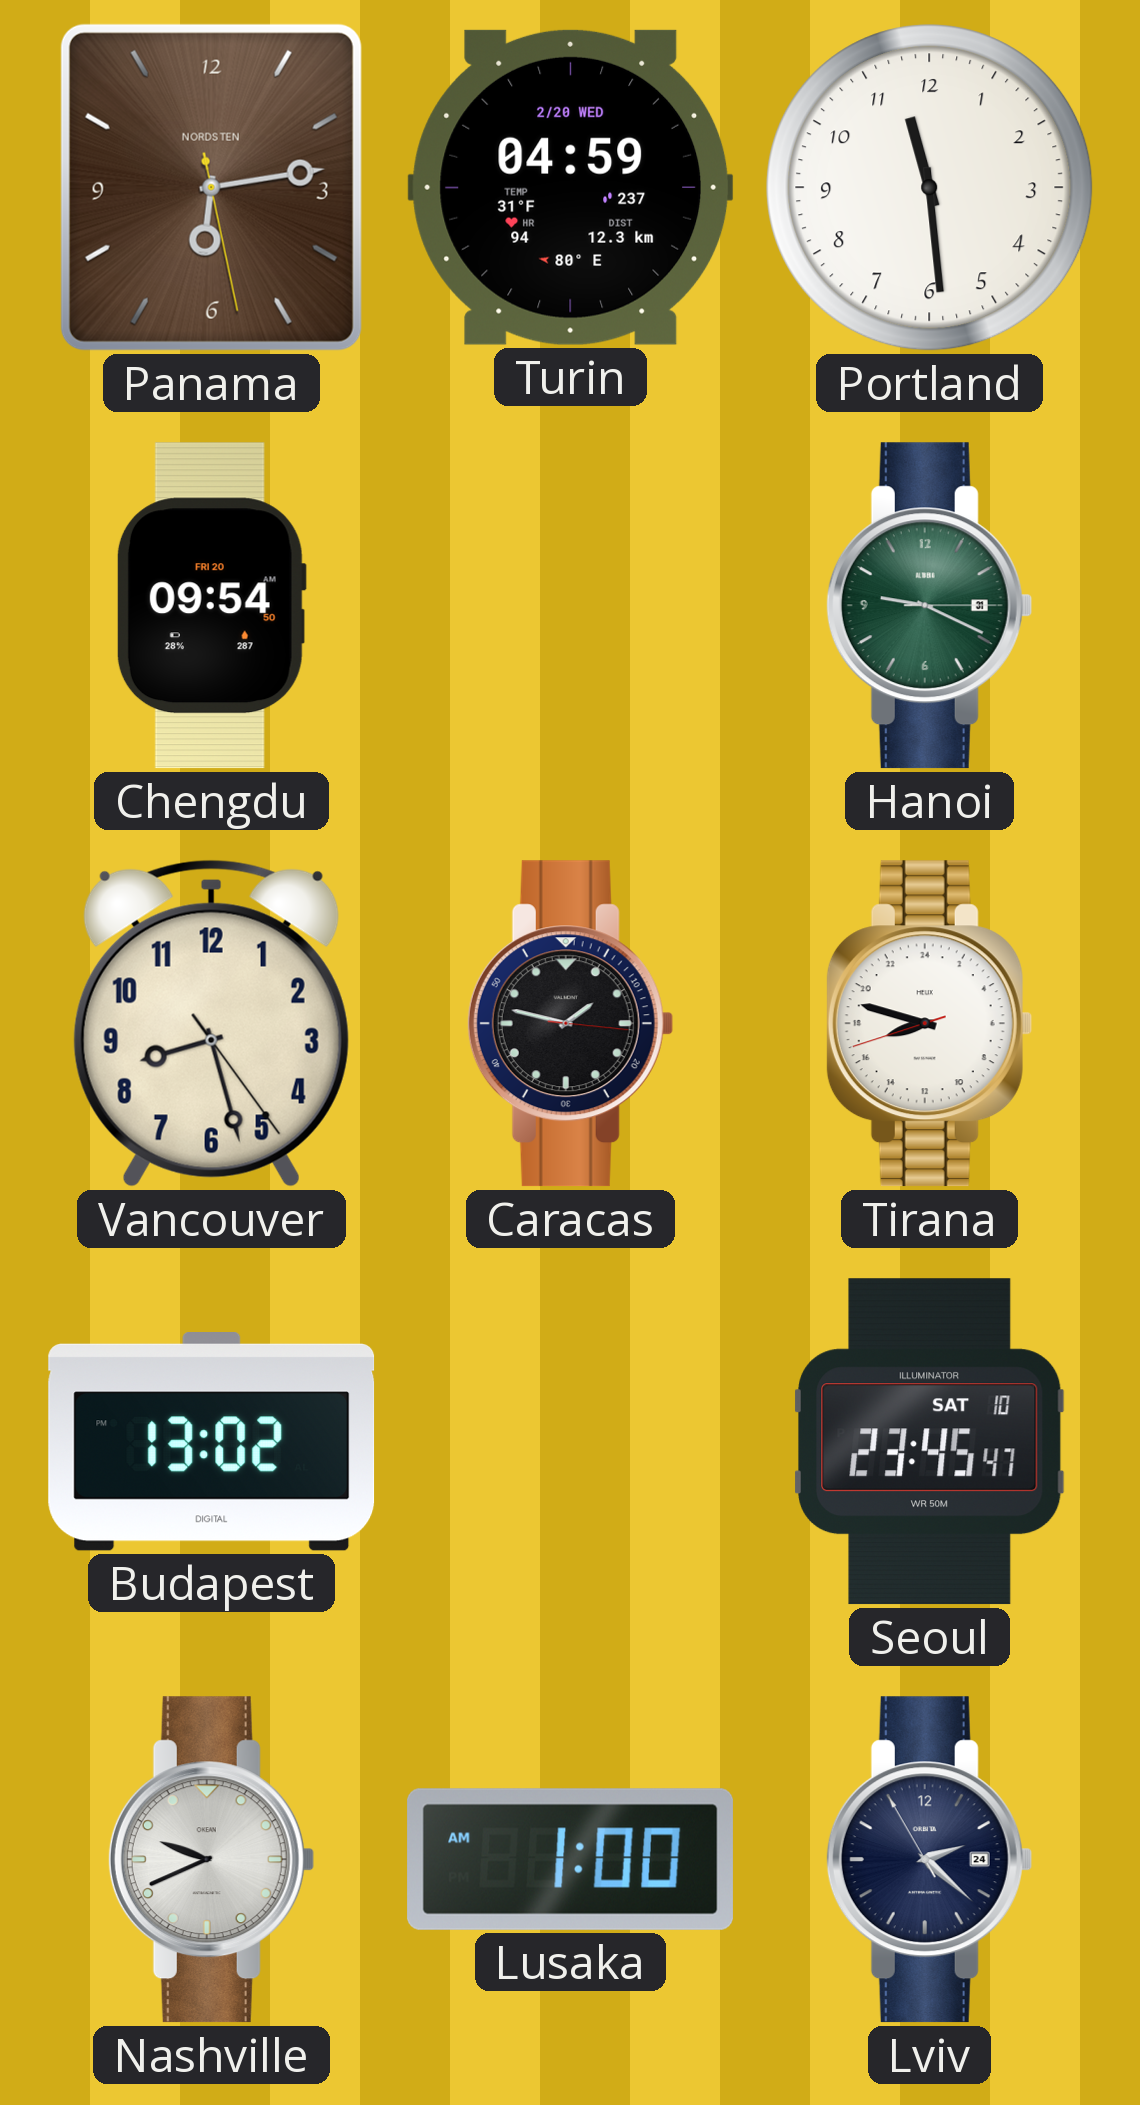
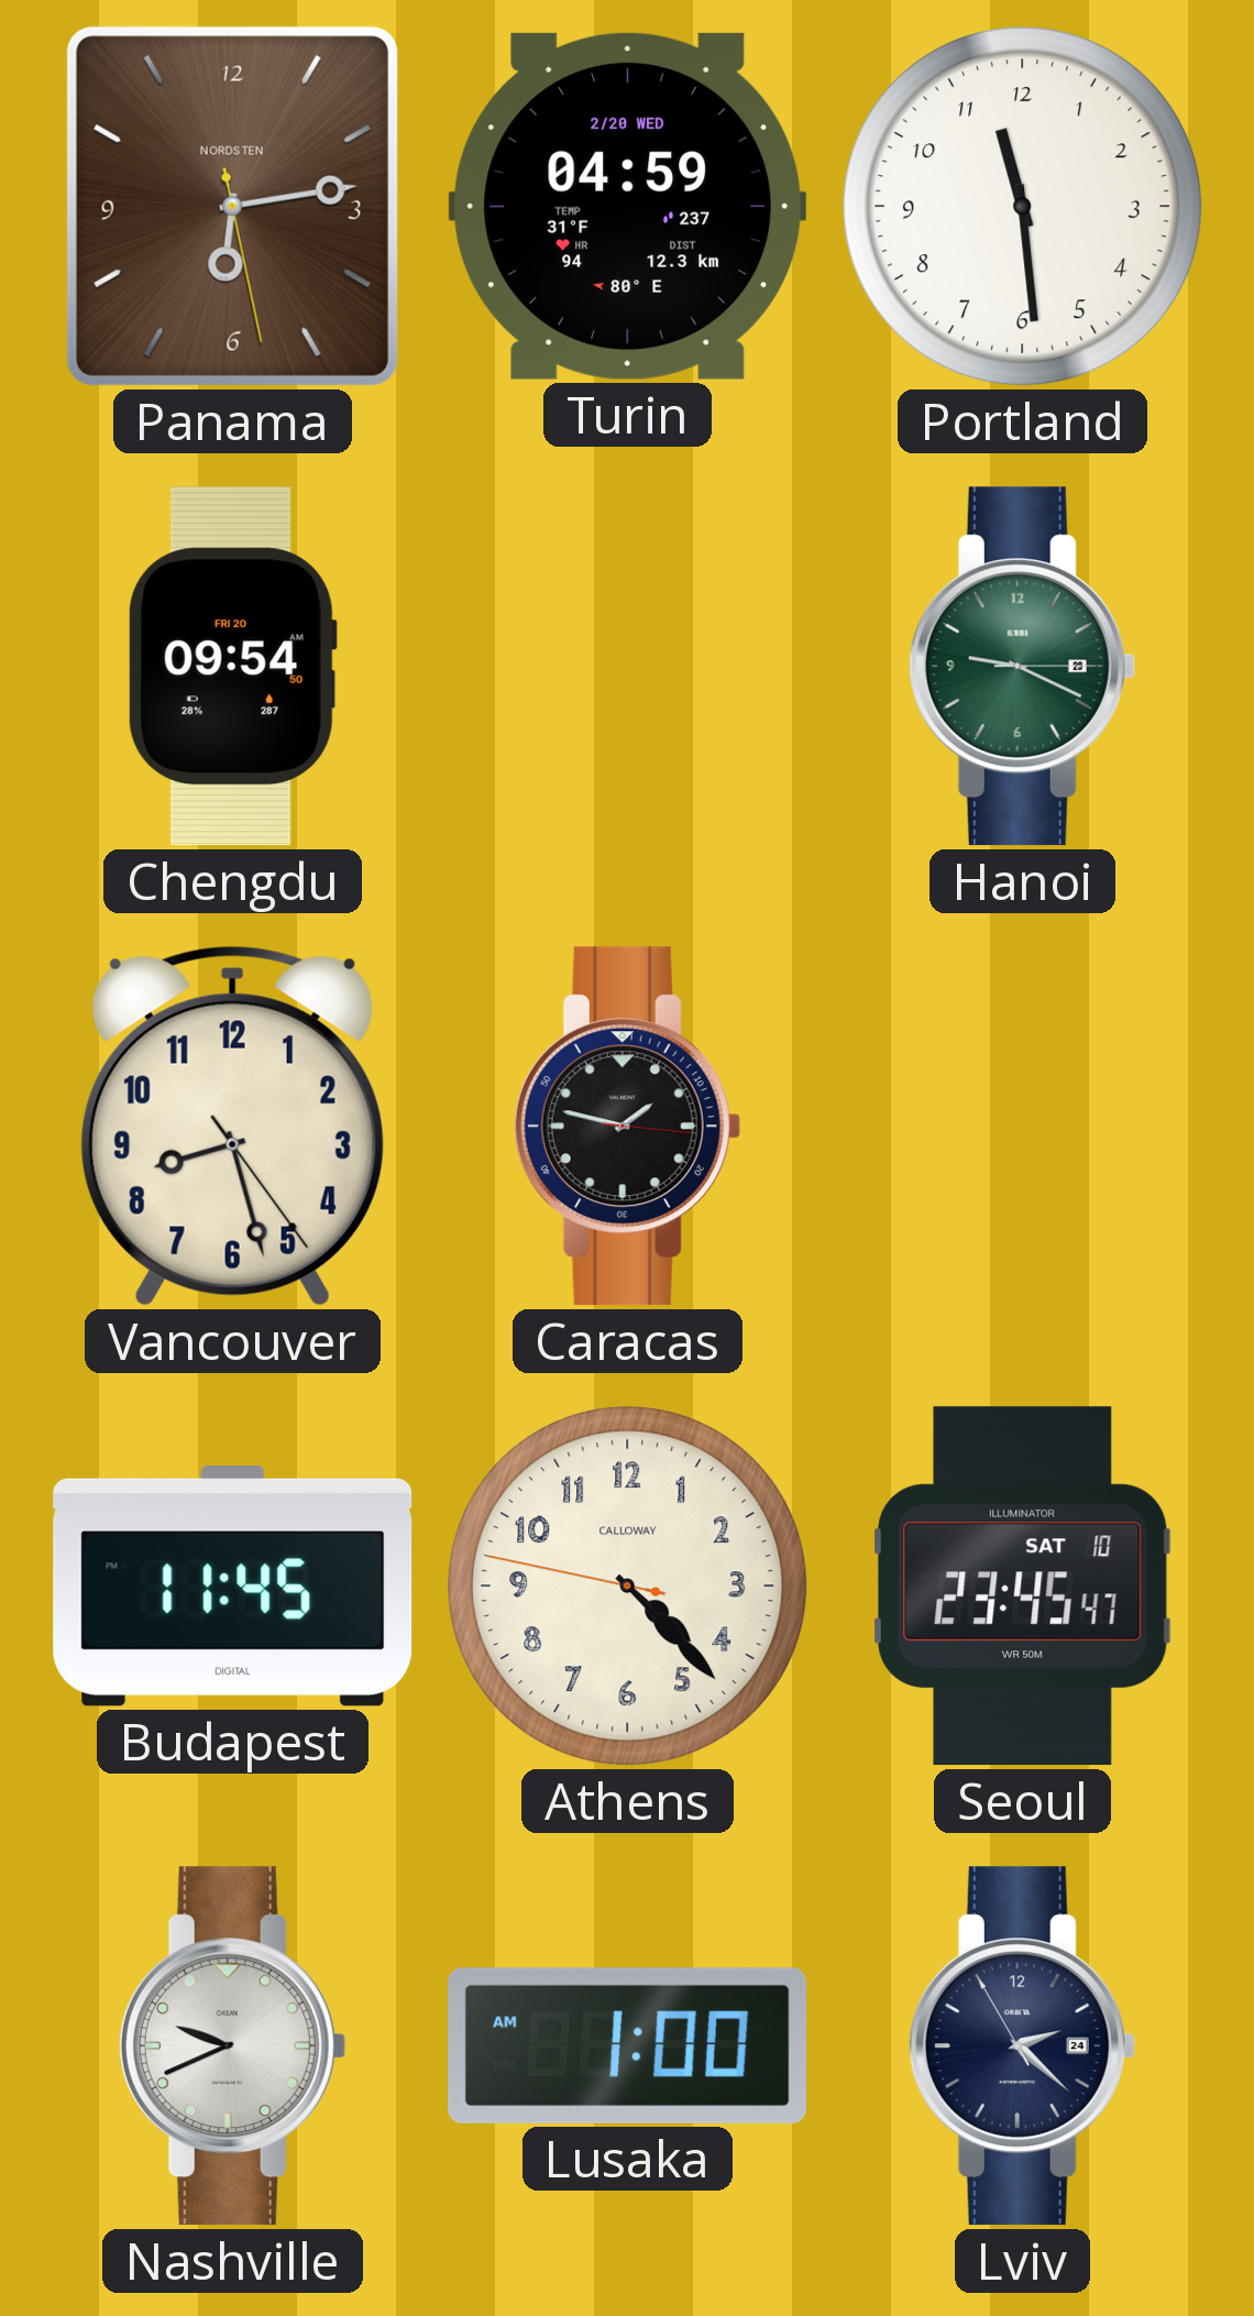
Hanoi date: 31 -> 29 (1022, 667)
Tirana: 16:47 -> none (929, 1024)
Budapest: 13:02 -> 11:45 (233, 1587)
Athens: none -> 4:22 (628, 1587)
